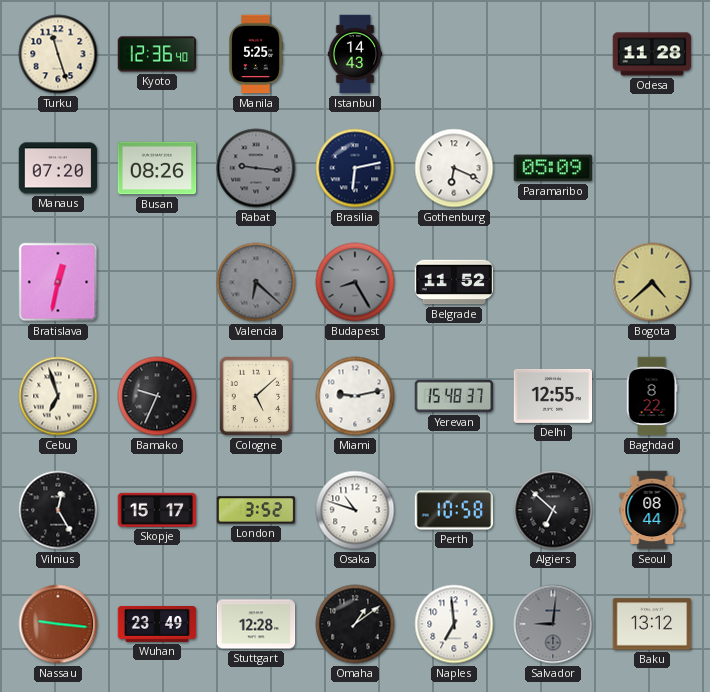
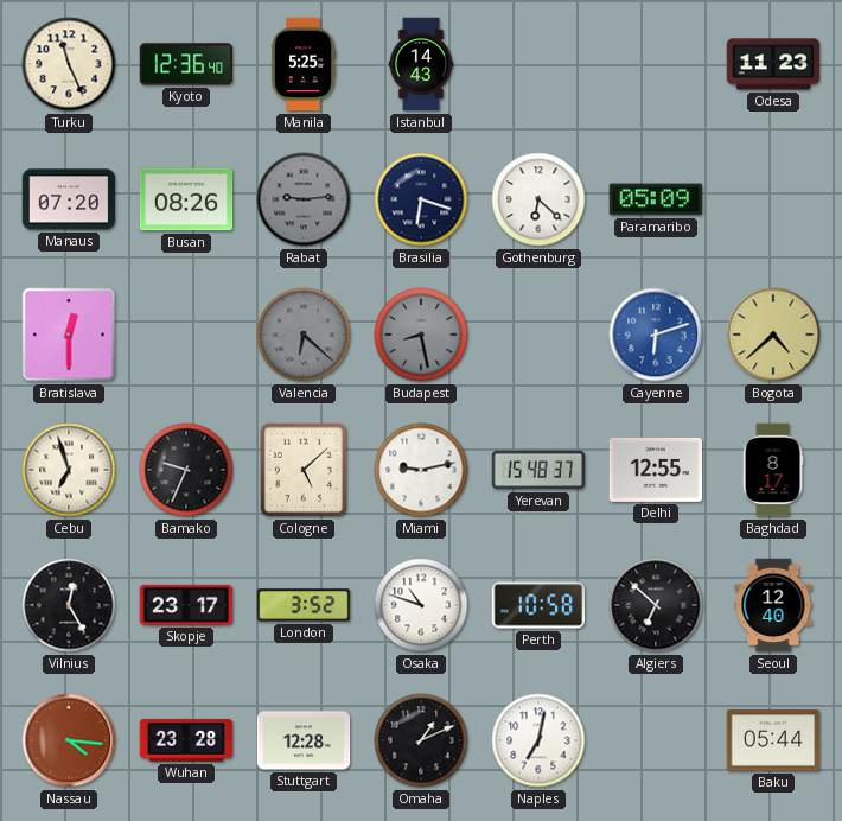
Turku: 11:27 -> 11:26 (69, 64)
Odesa: 11:28 -> 11:23 (773, 64)
Rabat: 9:16 -> 9:14 (304, 199)
Brasilia: 6:13 -> 6:18 (421, 199)
Gothenburg: 6:19 -> 6:22 (538, 199)
Bratislava: 12:32 -> 12:30 (69, 335)
Budapest: 8:25 -> 8:28 (421, 335)
Belgrade: 11:52 -> none (454, 282)
Cayenne: none -> 6:12 (656, 335)
Baghdad: 8:22 -> 8:17 (773, 470)
Skopje: 15:17 -> 23:17 (186, 605)
Seoul: 08:44 -> 12:40 (773, 605)
Nassau: 9:16 -> 4:16 (69, 740)
Wuhan: 23:49 -> 23:28 (186, 740)
Omaha: 1:09 -> 1:11 (421, 740)
Naples: 6:59 -> 7:02 (538, 740)
Salvador: 9:01 -> none (553, 624)
Baku: 13:12 -> 05:44 (773, 740)
